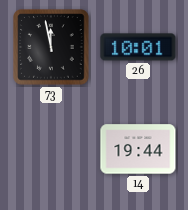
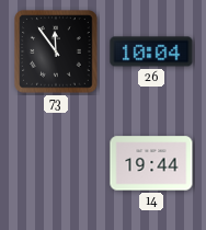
73: 11:58 -> 11:54 (56, 51)
26: 10:01 -> 10:04 (151, 51)
